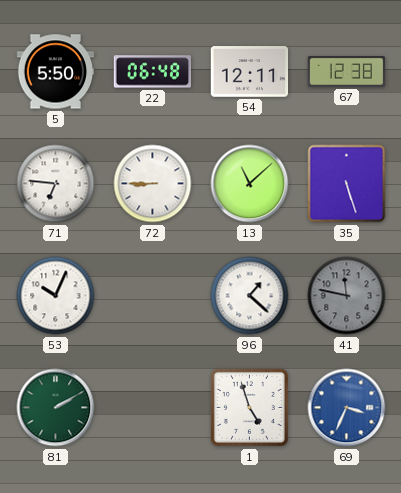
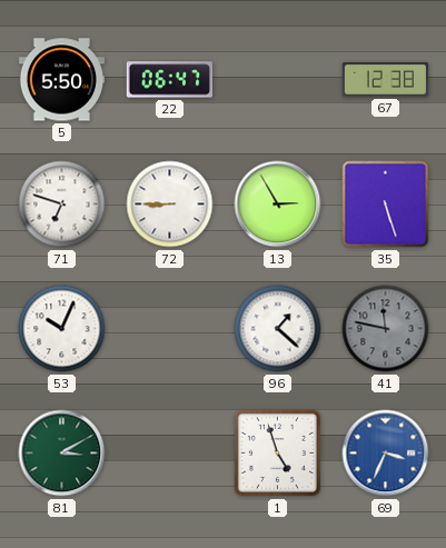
22: 06:48 -> 06:47 (169, 80)
54: 12:11 -> none (250, 72)
71: 6:46 -> 6:48 (62, 205)
13: 11:08 -> 2:55 (278, 205)
81: 2:10 -> 3:10 (62, 454)
